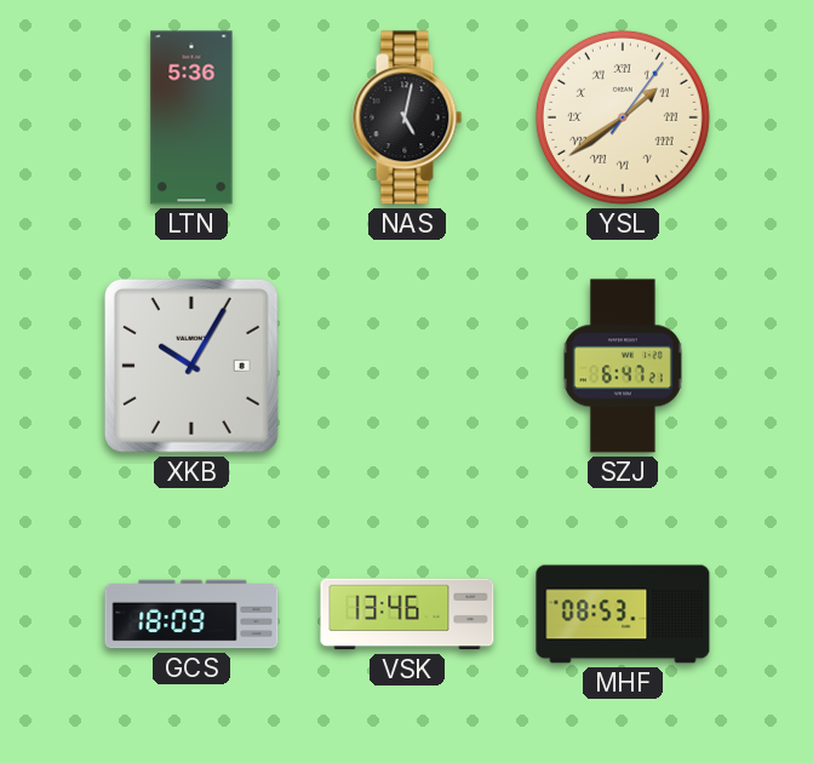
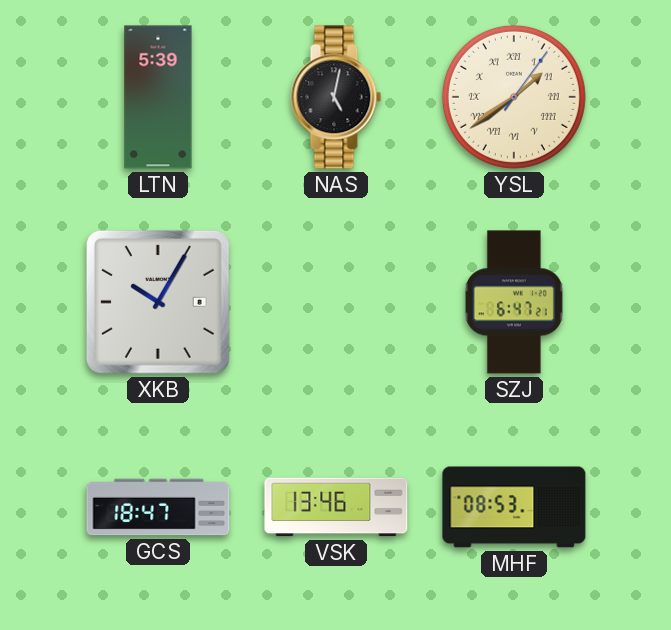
LTN: 5:36 -> 5:39 (158, 97)
GCS: 18:09 -> 18:47 (158, 507)
